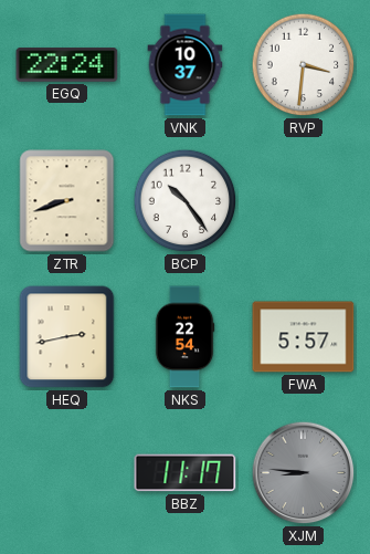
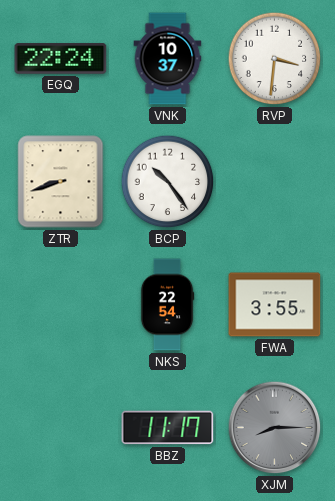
HEQ: 2:43 -> none (67, 337)
FWA: 5:57 -> 3:55 (275, 305)
XJM: 8:46 -> 8:15 (275, 428)
